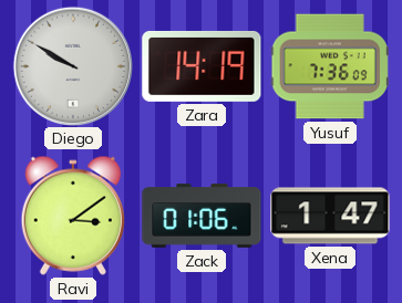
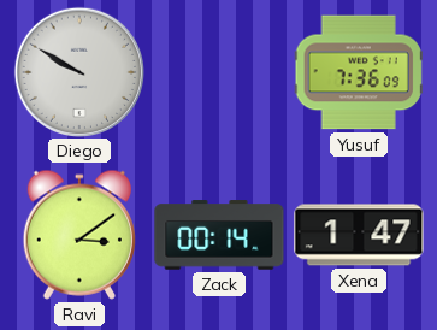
Zara: 14:19 -> none (202, 66)
Zack: 01:06 -> 00:14 (219, 235)
